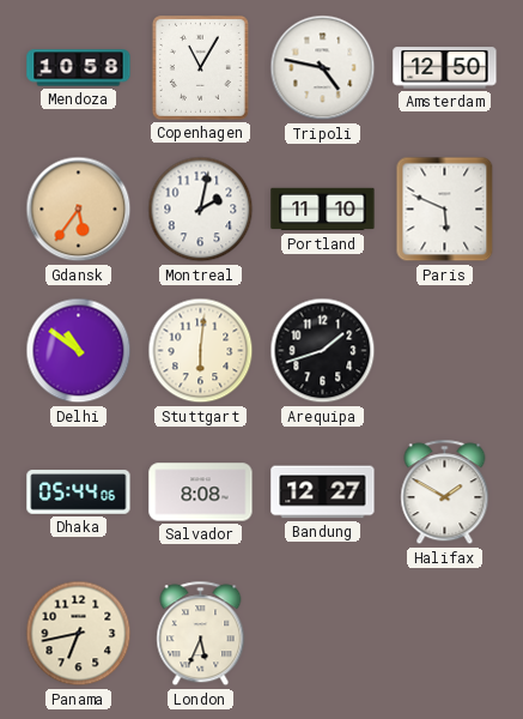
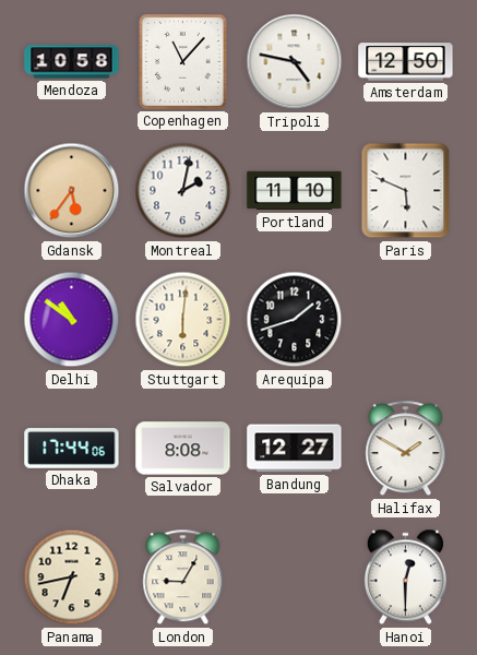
Copenhagen: 11:05 -> 11:07 (182, 61)
Dhaka: 05:44 -> 17:44 (72, 449)
London: 5:34 -> 9:05 (183, 577)
Hanoi: none -> 12:30 (405, 577)
